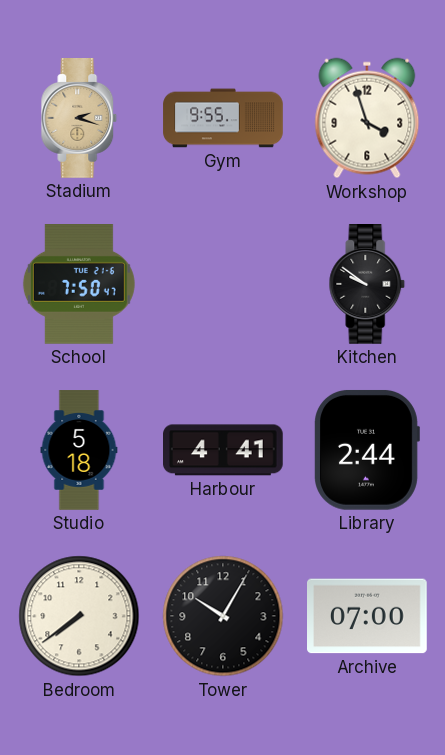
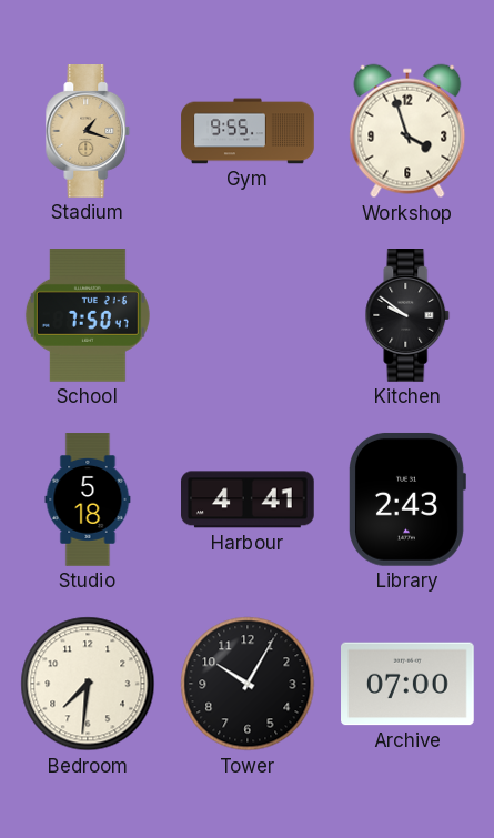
Stadium: 2:18 -> 1:18 (88, 131)
Library: 2:44 -> 2:43 (407, 499)
Bedroom: 7:39 -> 7:31 (88, 684)
